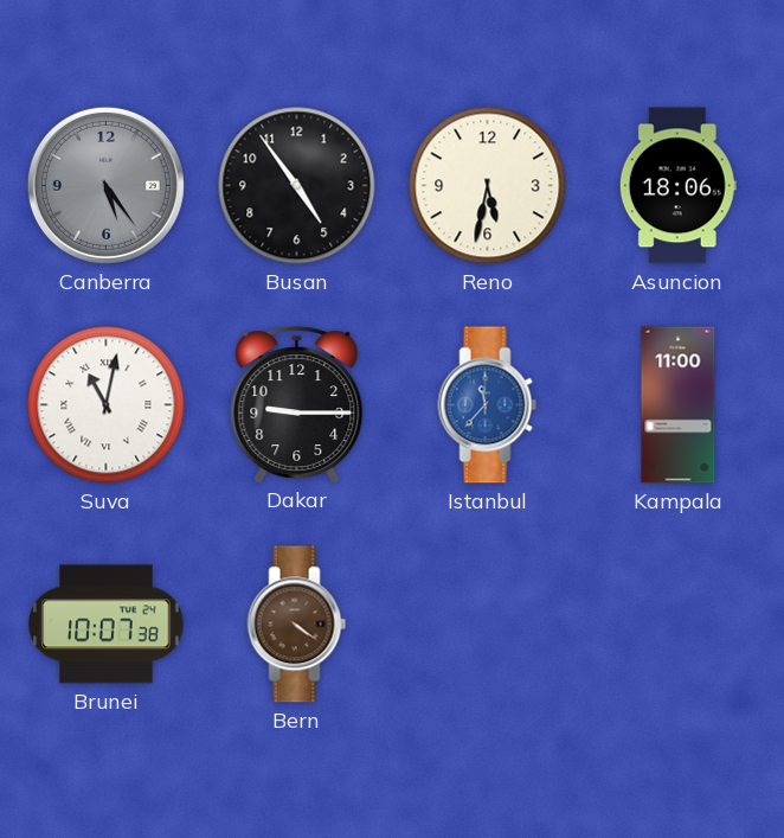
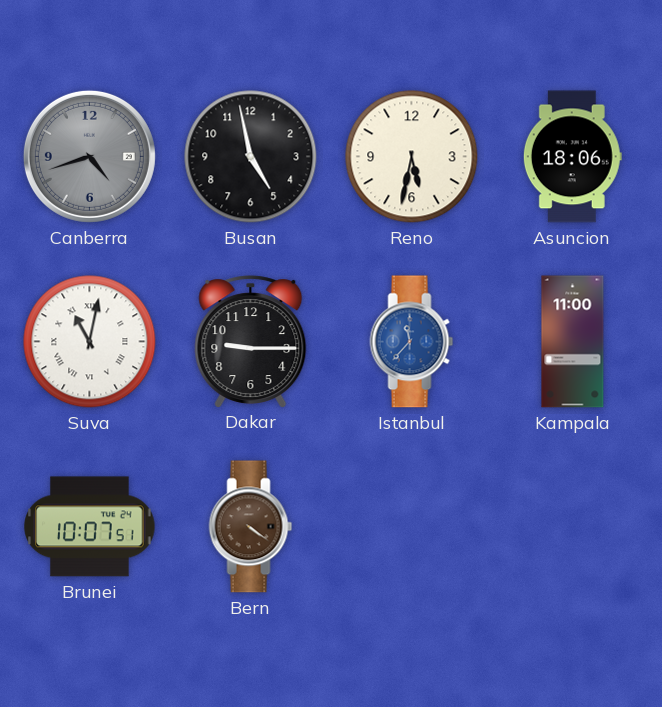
Canberra: 5:24 -> 4:42 (89, 156)
Busan: 4:54 -> 4:58 (251, 157)
Brunei: 10:07:38 -> 10:07:51 (90, 527)
